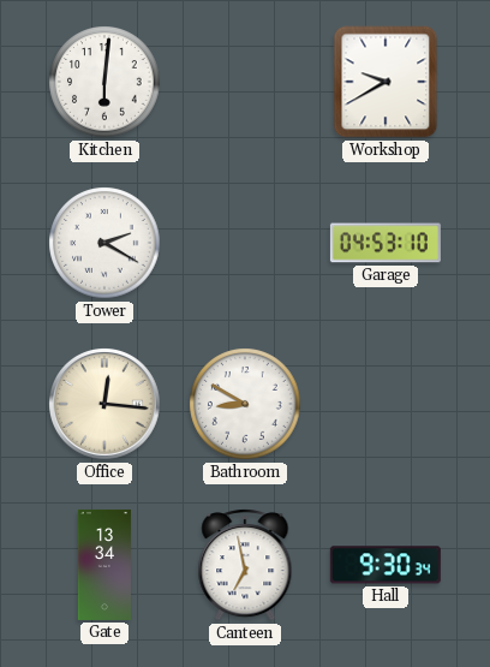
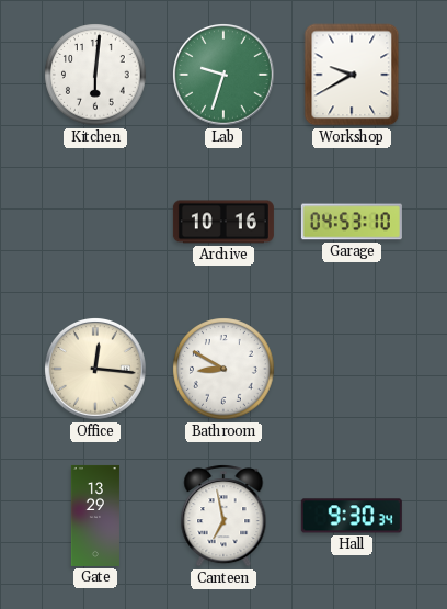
Lab: none -> 9:33 (225, 76)
Tower: 2:20 -> none (104, 243)
Archive: none -> 10:16 (224, 222)
Gate: 13:34 -> 13:29 (95, 516)
